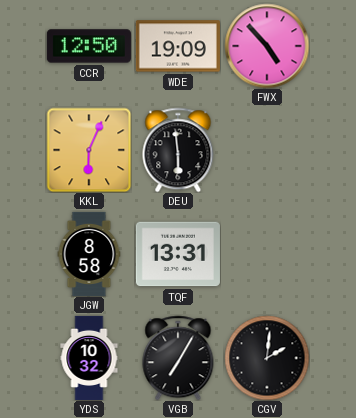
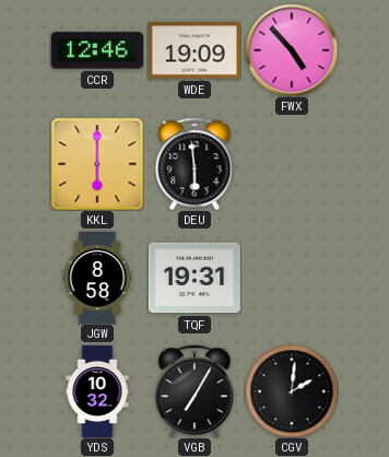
CCR: 12:50 -> 12:46 (97, 50)
KKL: 6:04 -> 6:00 (97, 164)
TQF: 13:31 -> 19:31 (194, 278)
